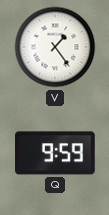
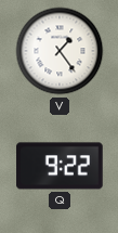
Q: 9:59 -> 9:22 (60, 166)
